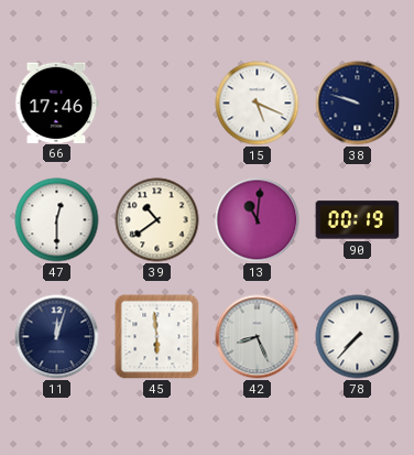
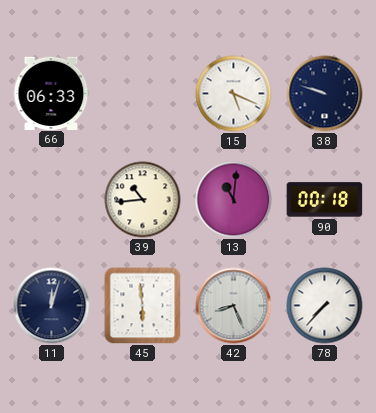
66: 17:46 -> 06:33 (52, 93)
47: 12:30 -> none (57, 220)
39: 10:39 -> 10:44 (143, 200)
90: 00:19 -> 00:18 (325, 200)
